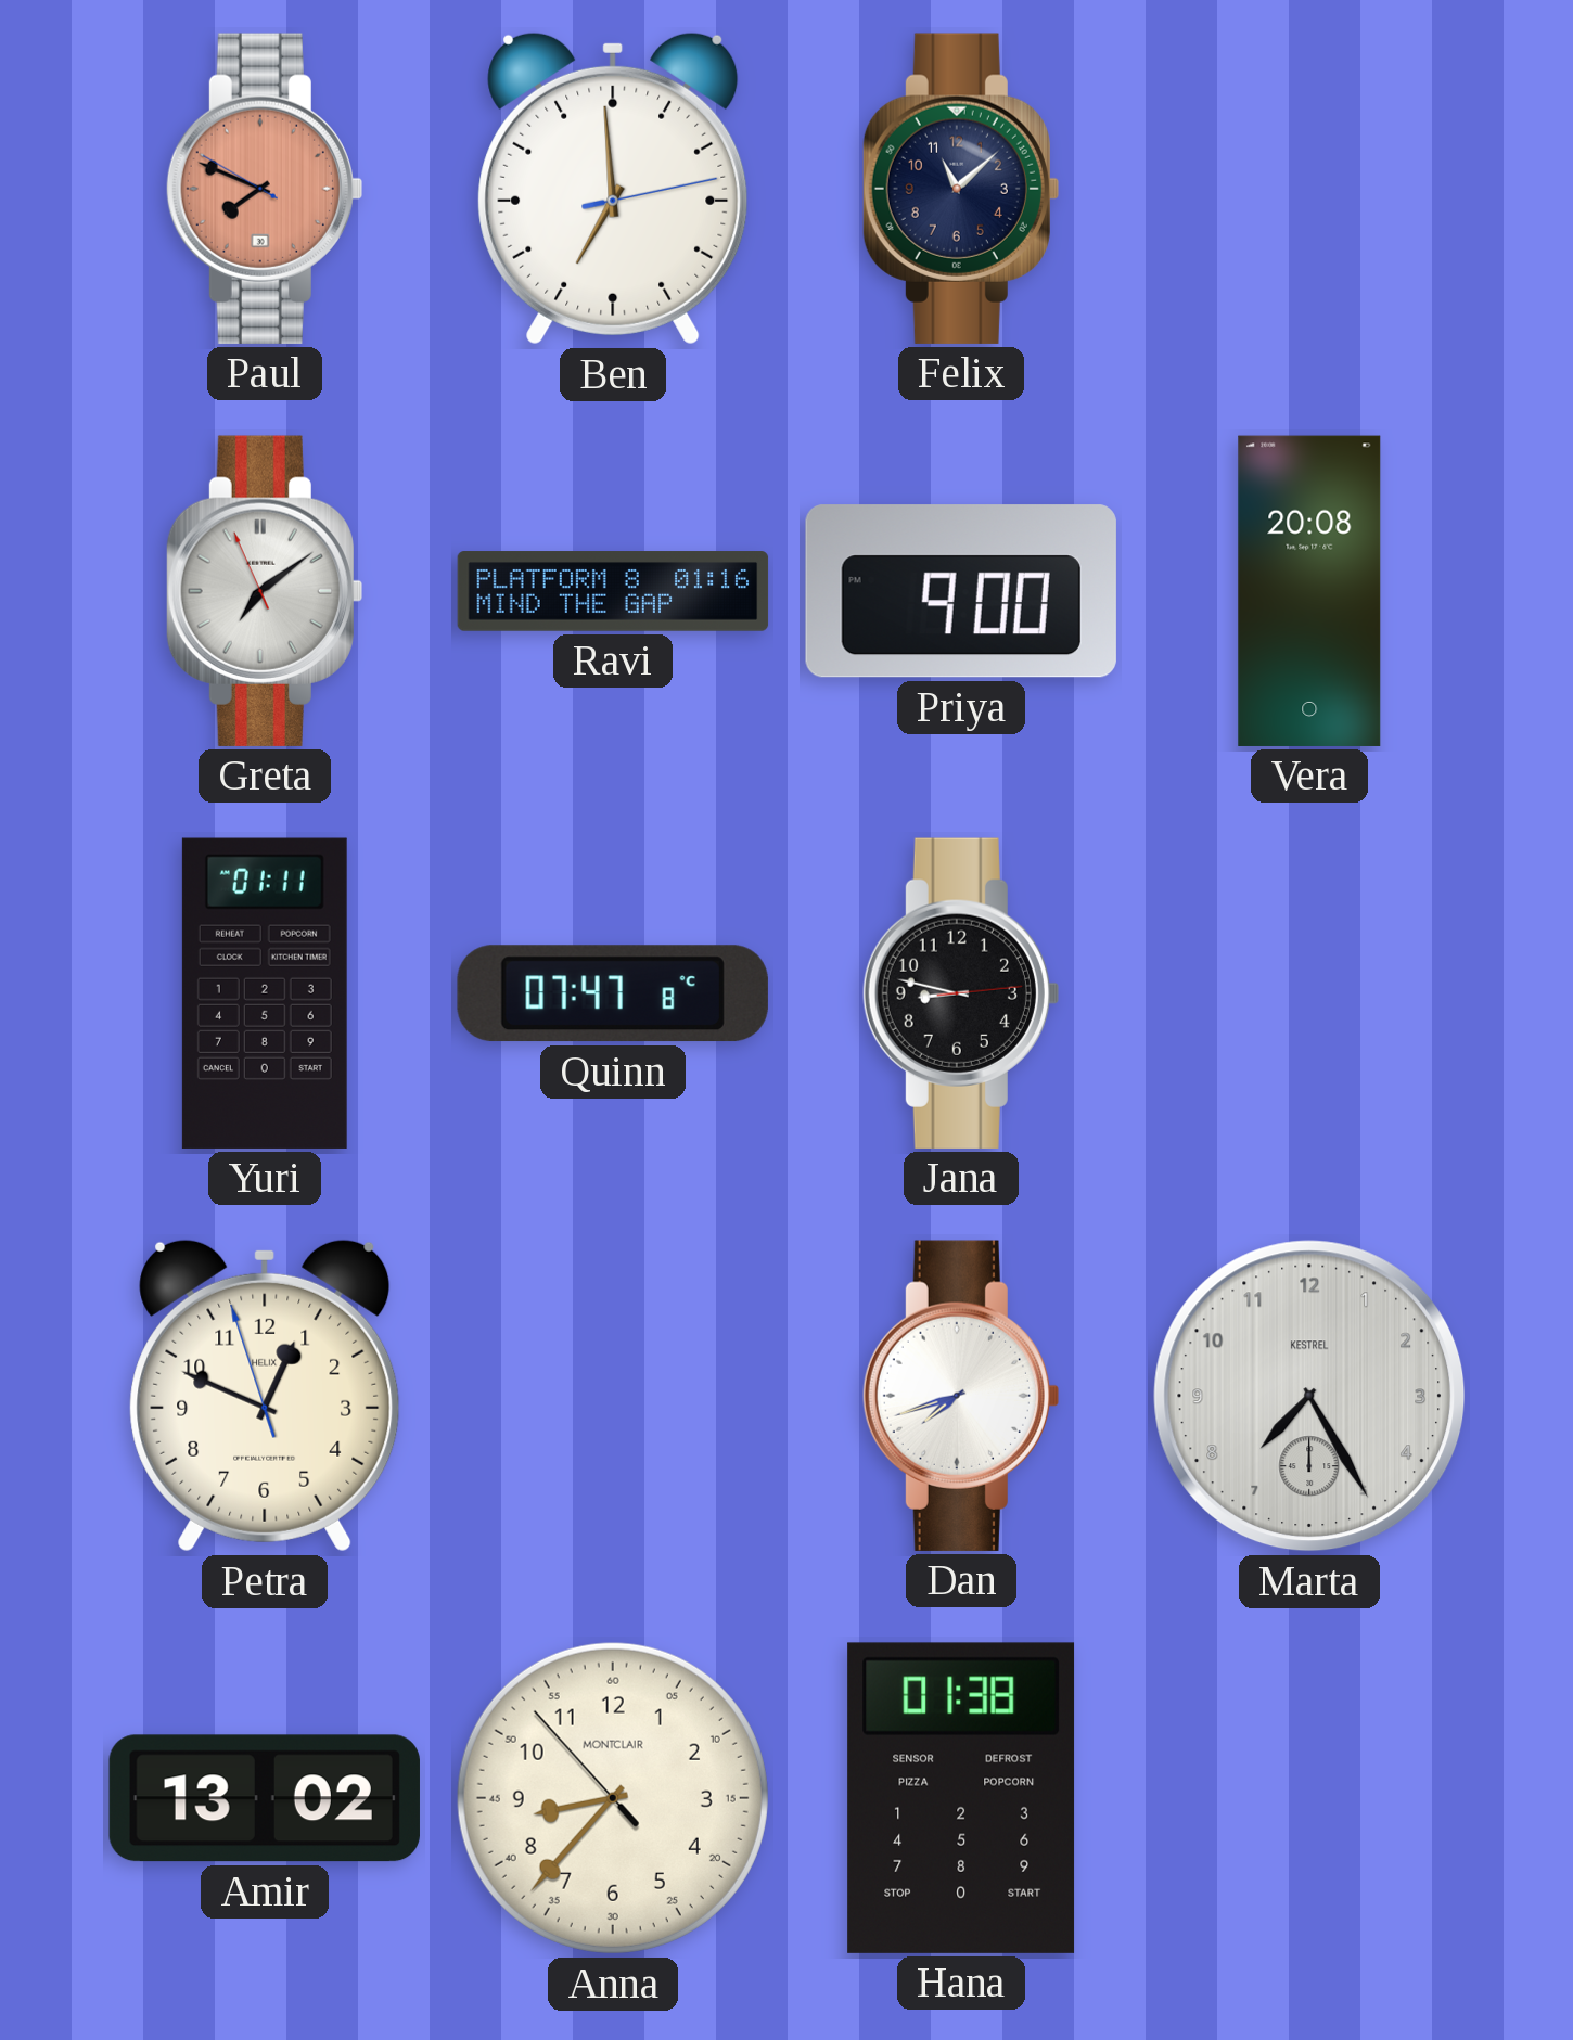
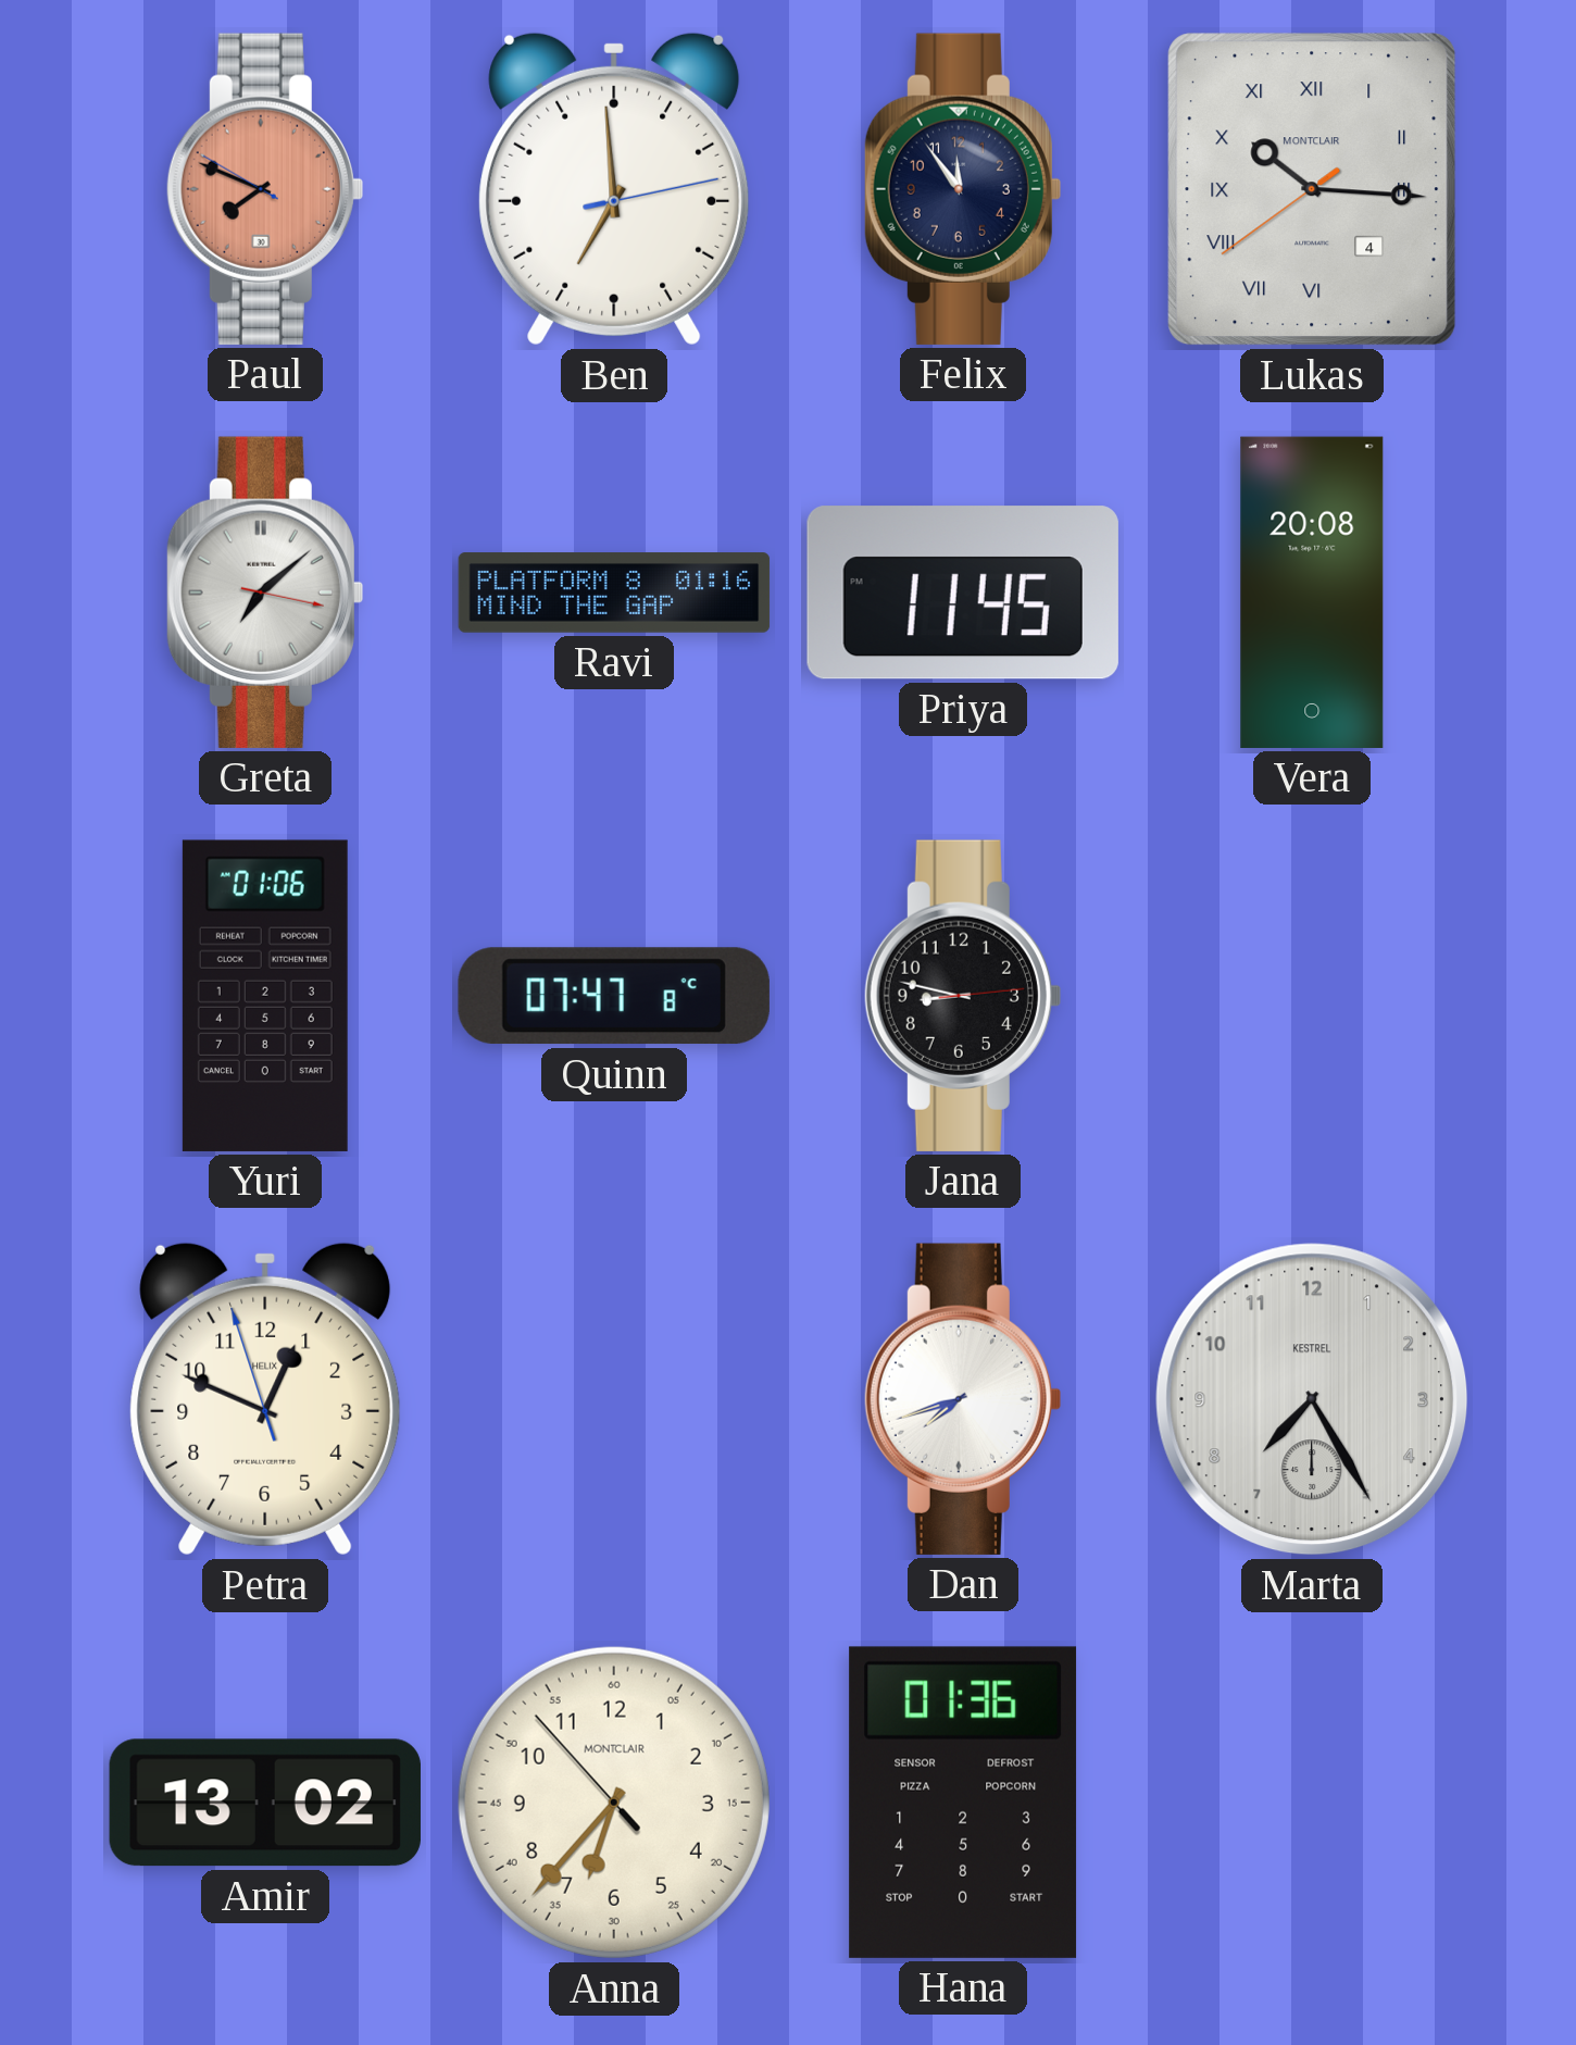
Felix: 11:08 -> 11:54 (962, 189)
Lukas: none -> 10:15 (1312, 189)
Greta: 7:08:56 -> 7:08:17 (264, 593)
Priya: 9:00 -> 11:45 (963, 593)
Yuri: 01:11 -> 01:06 (265, 996)
Anna: 8:36 -> 6:36 (614, 1803)
Hana: 01:38 -> 01:36 (963, 1803)
